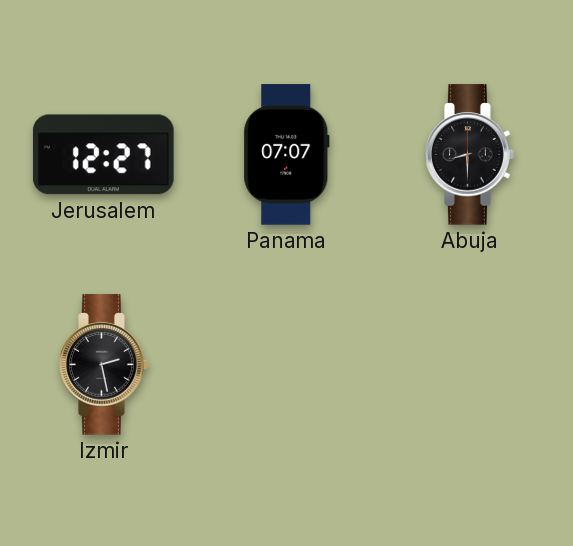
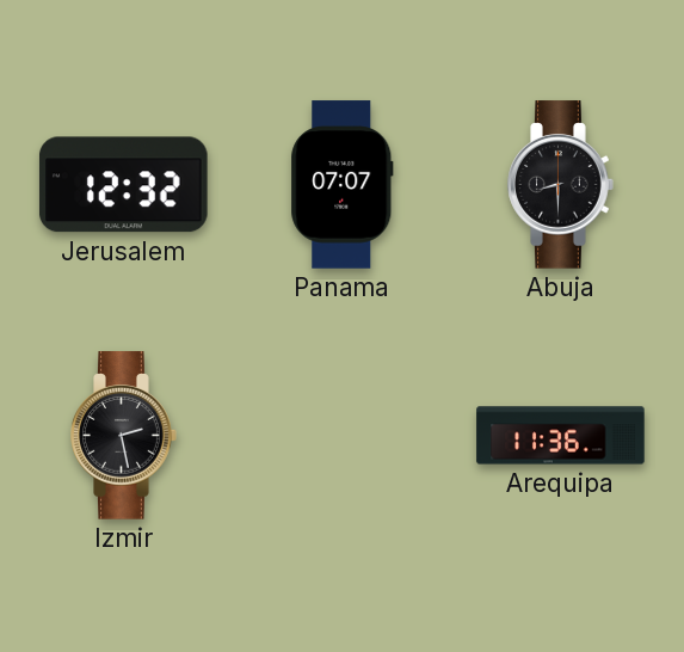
Jerusalem: 12:27 -> 12:32 (124, 185)
Arequipa: none -> 11:36 (561, 436)
